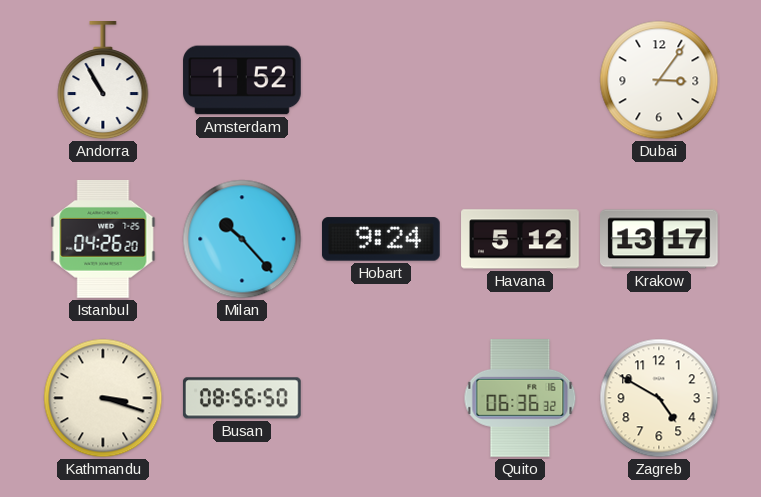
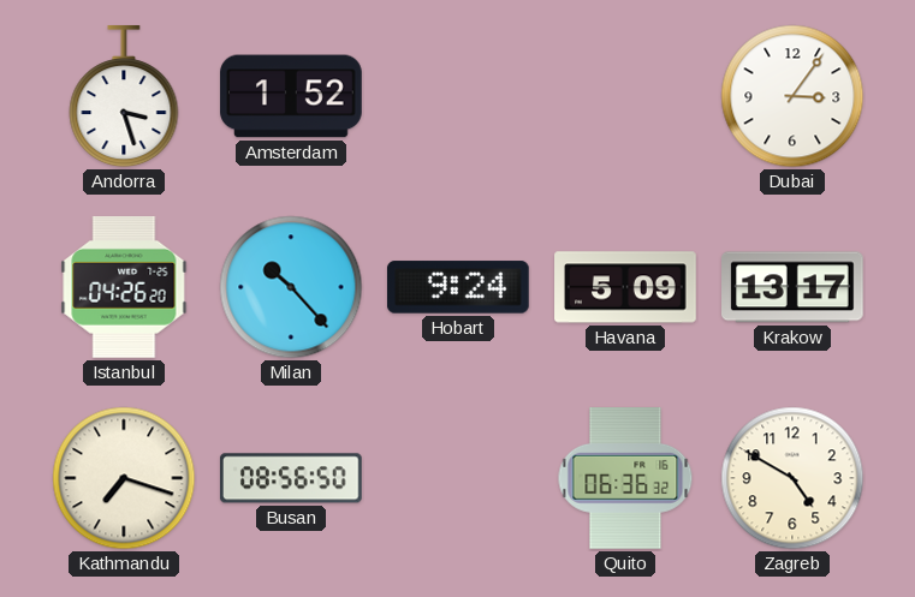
Andorra: 10:55 -> 3:27 (124, 97)
Havana: 5:12 -> 5:09 (625, 287)
Kathmandu: 3:18 -> 7:18 (124, 478)
